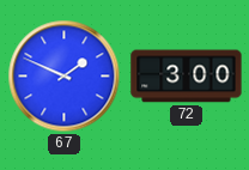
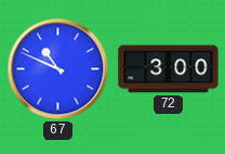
67: 1:49 -> 10:49 (58, 69)
